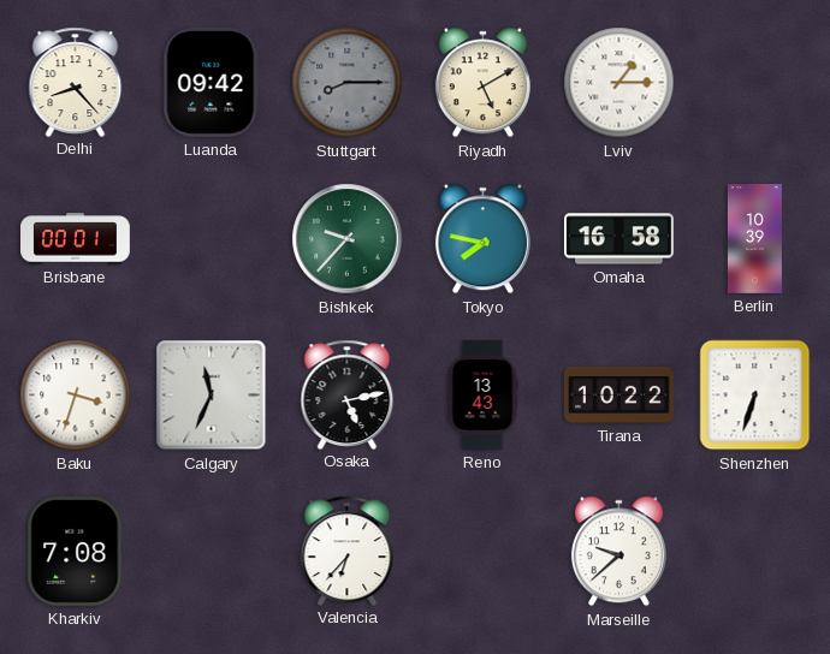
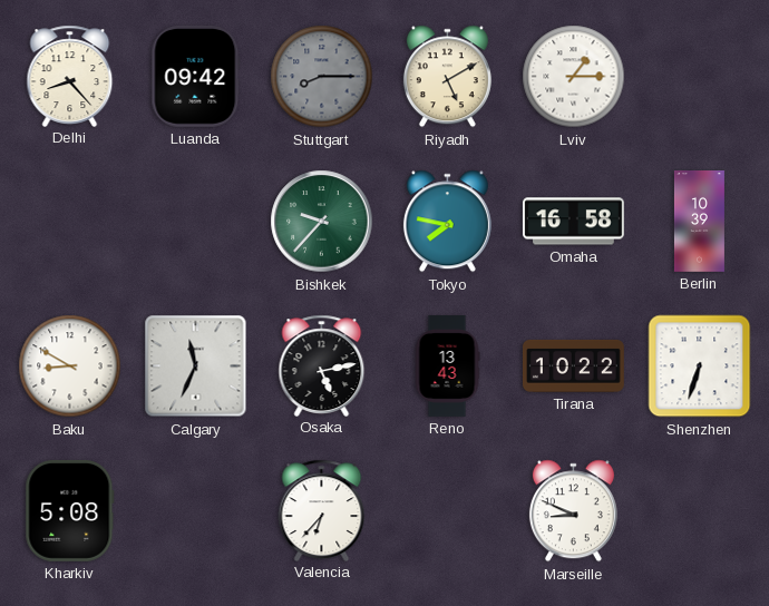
Brisbane: 00:01 -> none (76, 239)
Baku: 3:33 -> 8:50 (70, 366)
Kharkiv: 7:08 -> 5:08 (70, 510)
Marseille: 9:38 -> 8:49 (573, 511)
